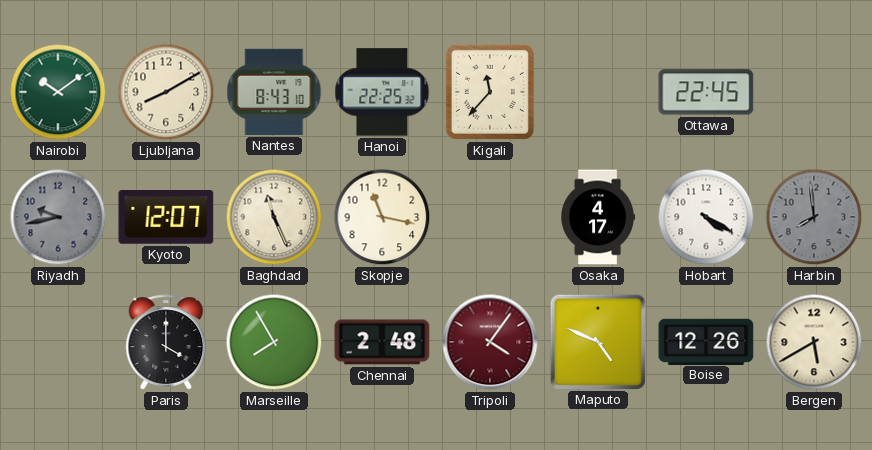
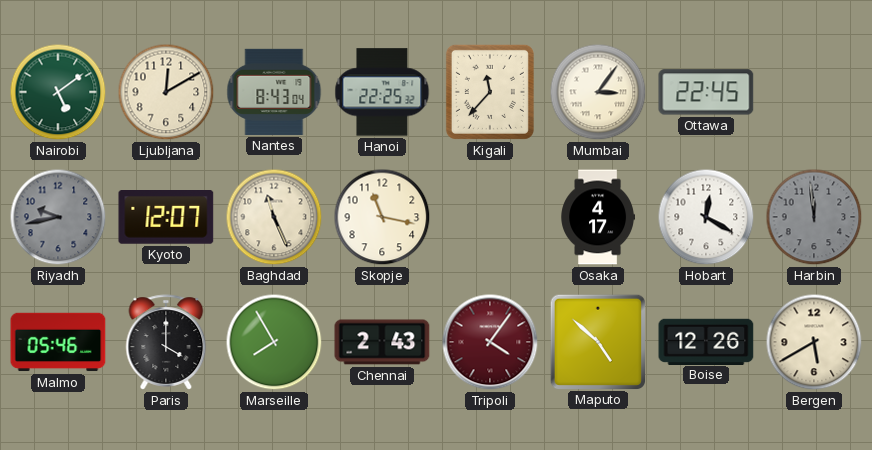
Nairobi: 10:09 -> 5:09 (58, 92)
Ljubljana: 8:10 -> 12:10 (166, 92)
Nantes: 8:43:10 -> 8:43:04 (274, 92)
Mumbai: none -> 3:06 (598, 92)
Hobart: 4:20 -> 12:20 (706, 217)
Harbin: 7:59 -> 11:59 (814, 217)
Malmo: none -> 05:46 (58, 342)
Chennai: 2:48 -> 2:43 (382, 342)
Maputo: 4:49 -> 4:52 (597, 341)
